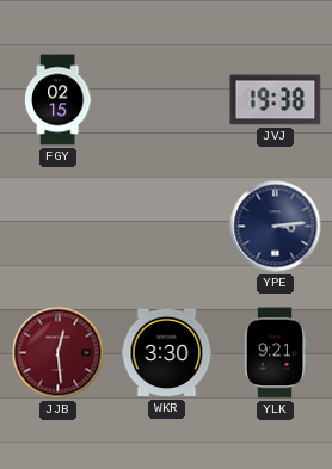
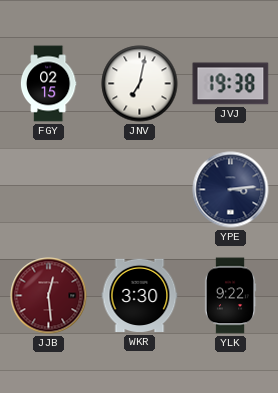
JNV: none -> 7:02 (140, 84)
YLK: 9:21 -> 9:22 (230, 296)
